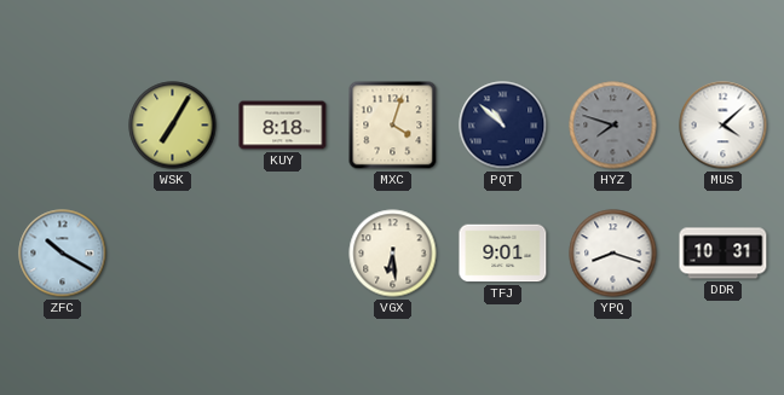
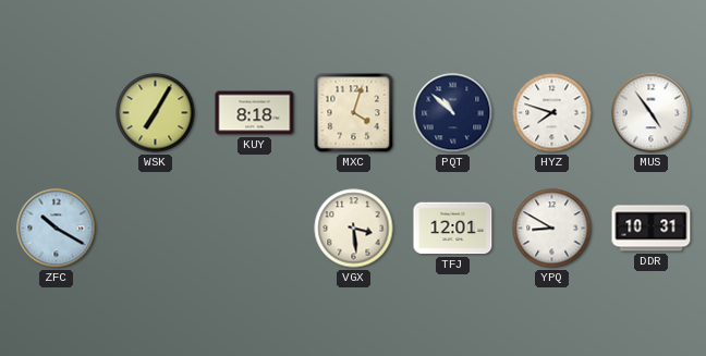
HYZ dial: grey -> white (552, 113)
MUS: 4:08 -> 4:54 (652, 113)
VGX: 6:29 -> 3:29 (354, 229)
TFJ: 9:01 -> 12:01 (453, 229)
YPQ: 8:18 -> 8:50 (552, 229)
